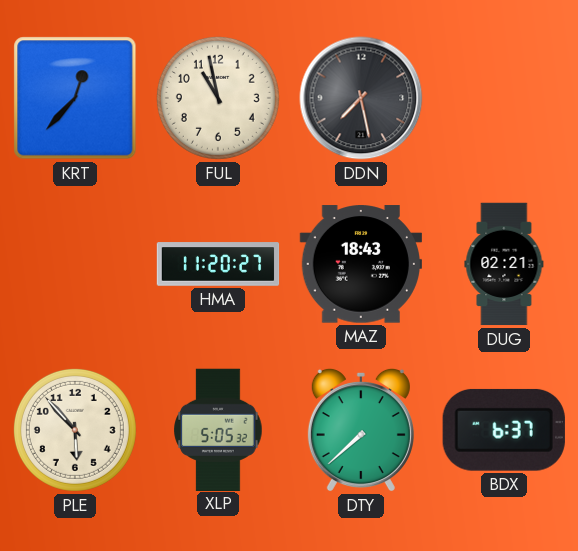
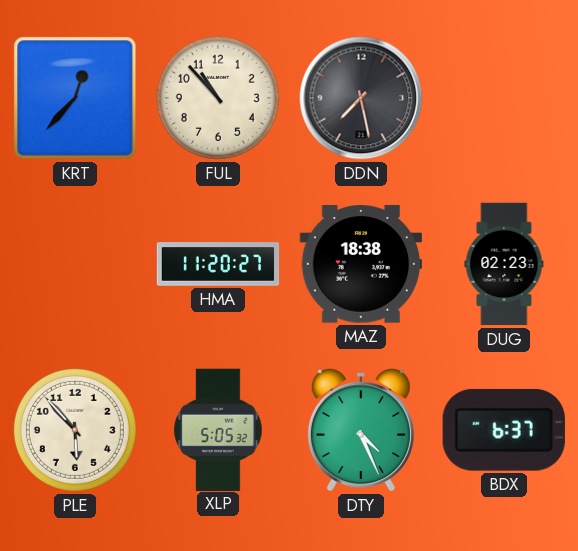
FUL: 10:58 -> 10:53 (218, 98)
MAZ: 18:43 -> 18:38 (360, 264)
DUG: 02:21 -> 02:23 (504, 264)
DTY: 7:38 -> 4:26 (361, 430)
